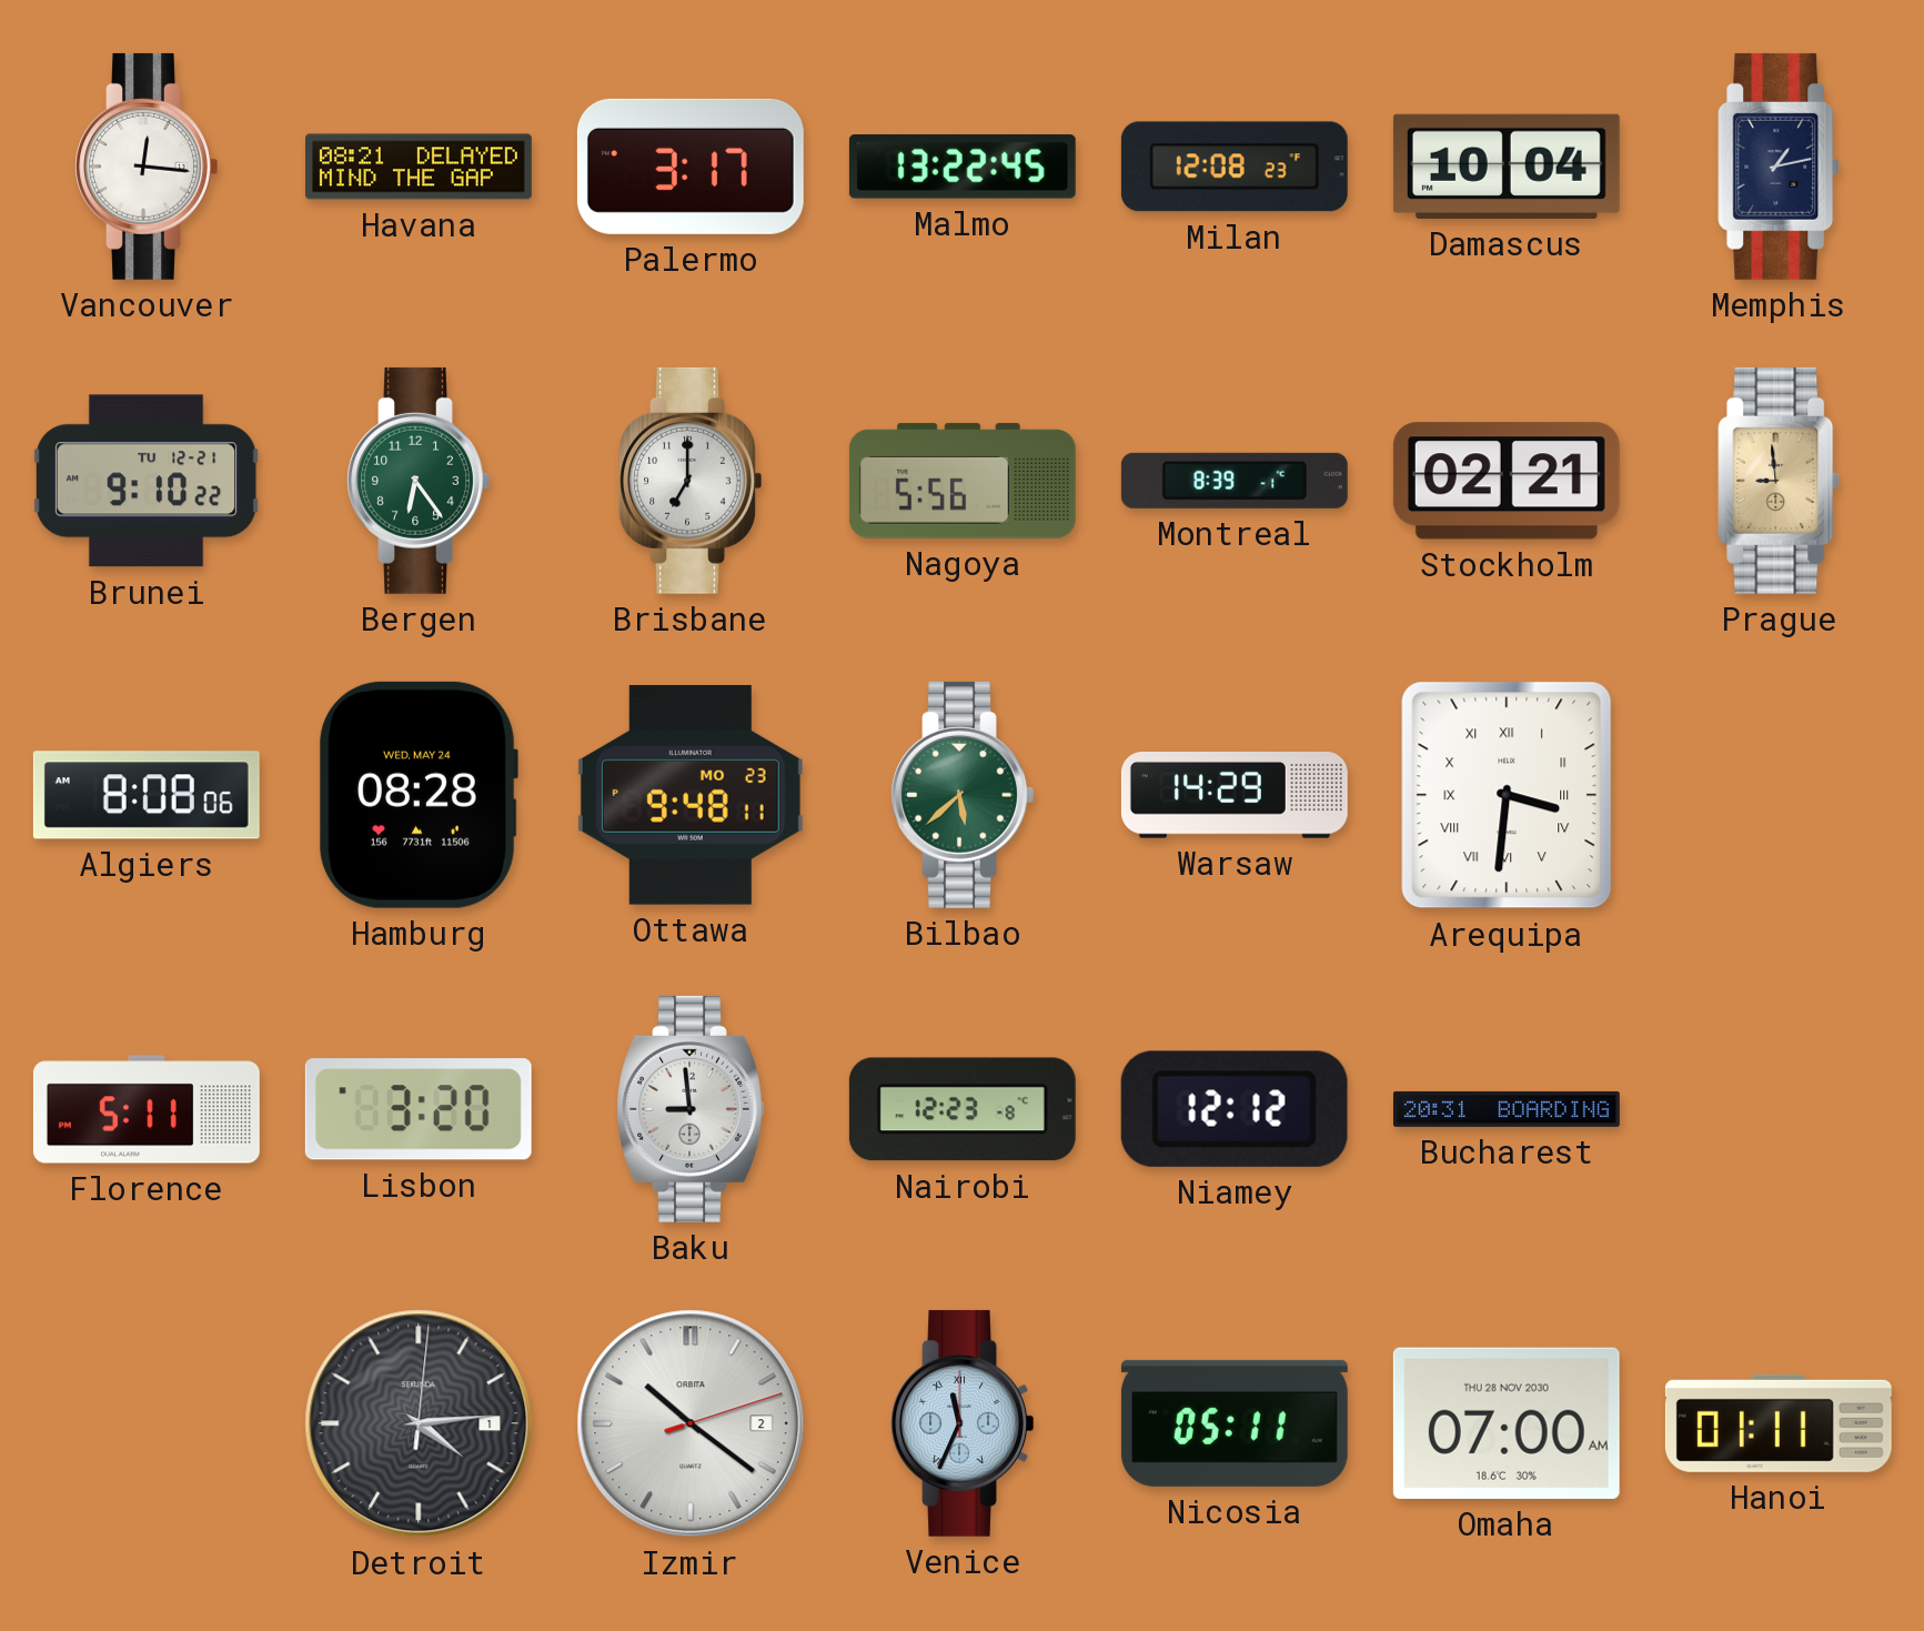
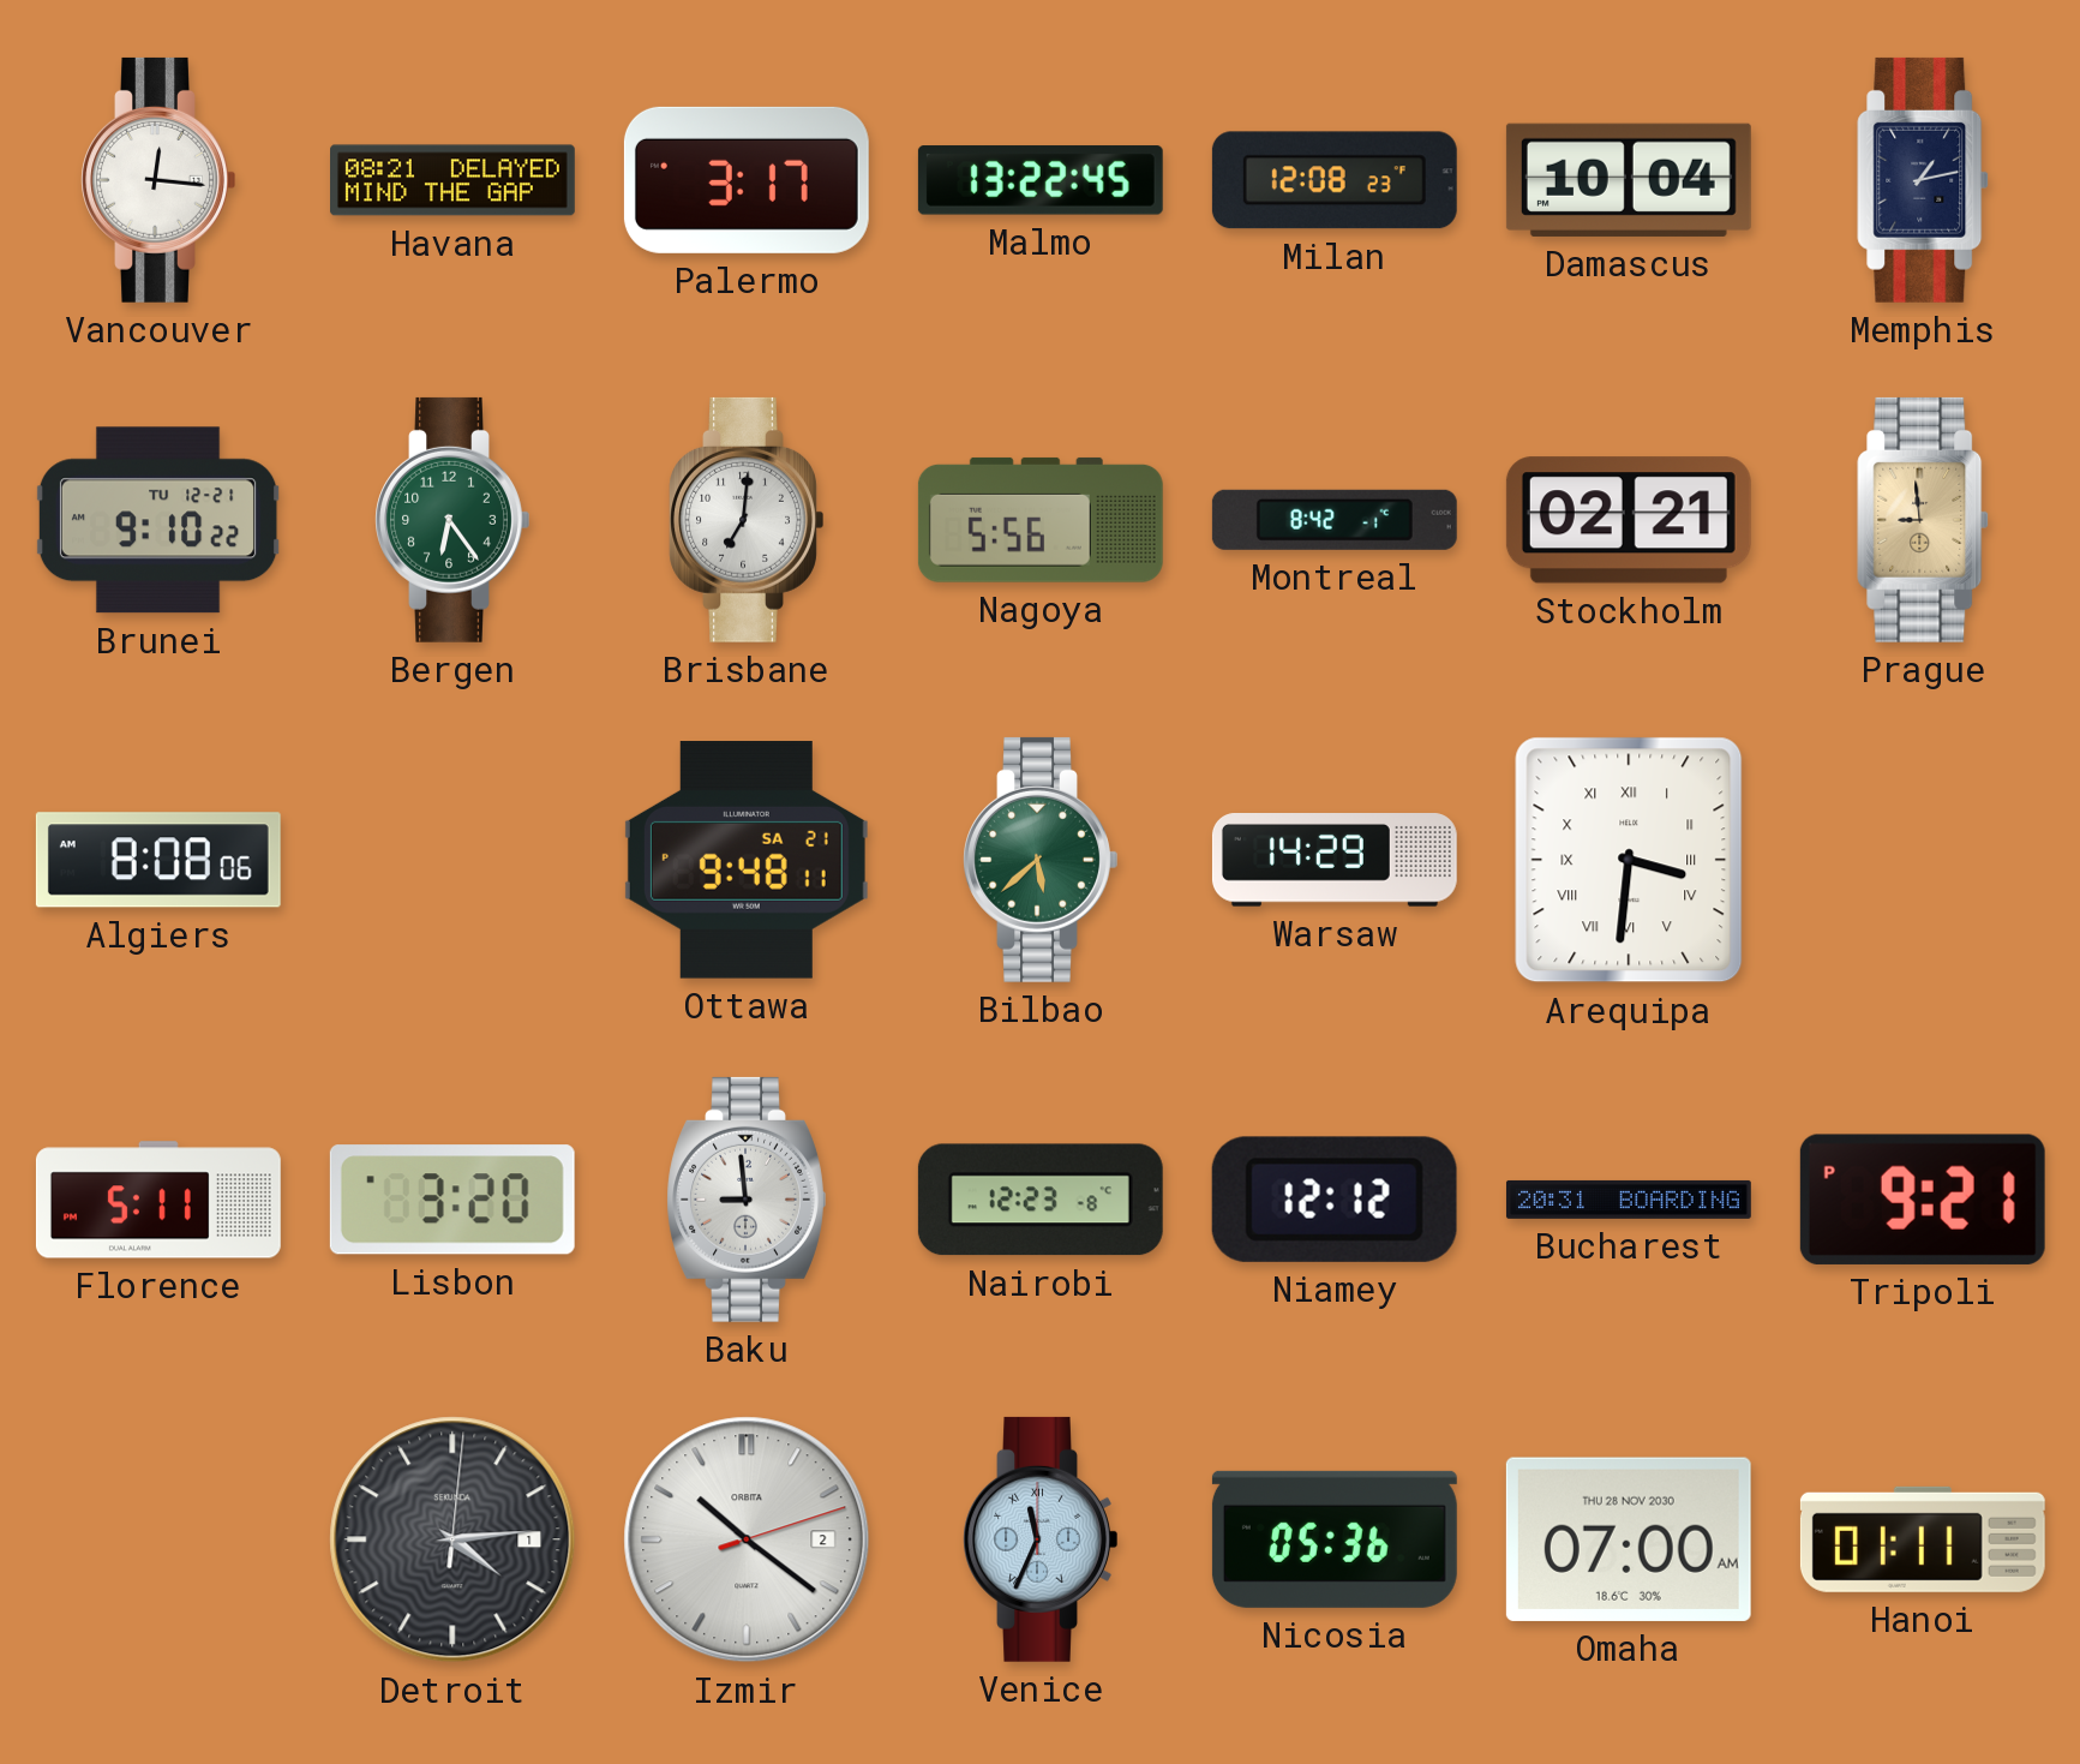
Brisbane: 7:00 -> 7:01 (747, 520)
Montreal: 8:39 -> 8:42 (1335, 520)
Hamburg: 08:28 -> none (419, 795)
Ottawa date: MO 23 -> SA 21 (747, 860)
Tripoli: none -> 9:21 (1923, 1200)
Nicosia: 05:11 -> 05:36 (1335, 1539)
